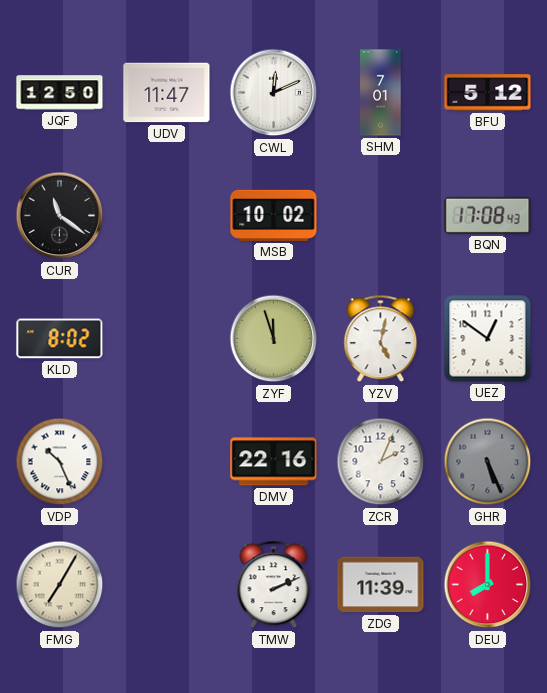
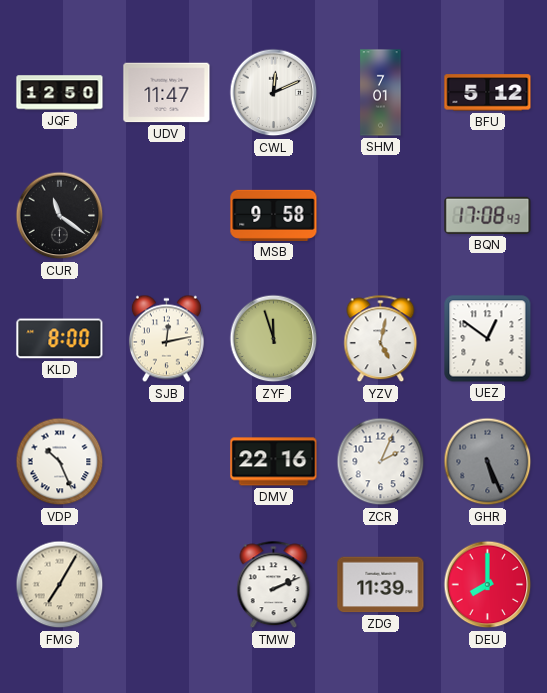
MSB: 10:02 -> 9:58 (274, 215)
KLD: 8:02 -> 8:00 (60, 339)
SJB: none -> 12:13 (166, 339)
